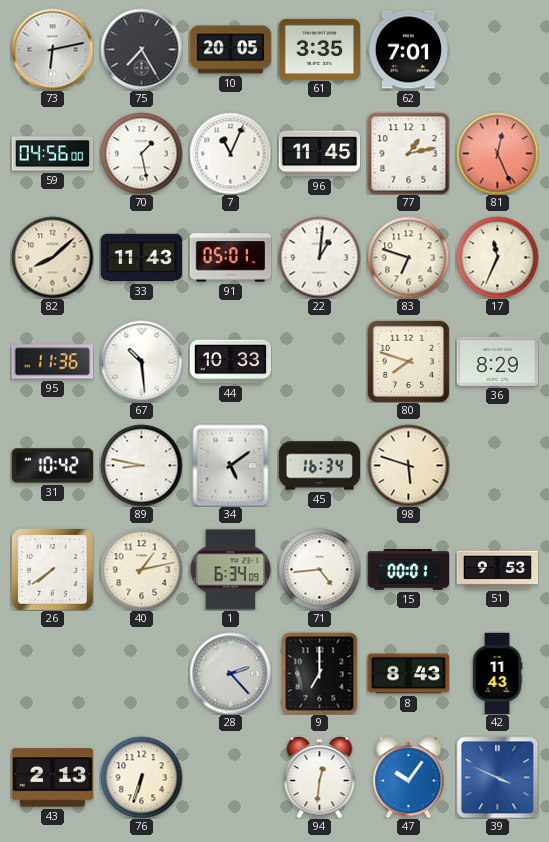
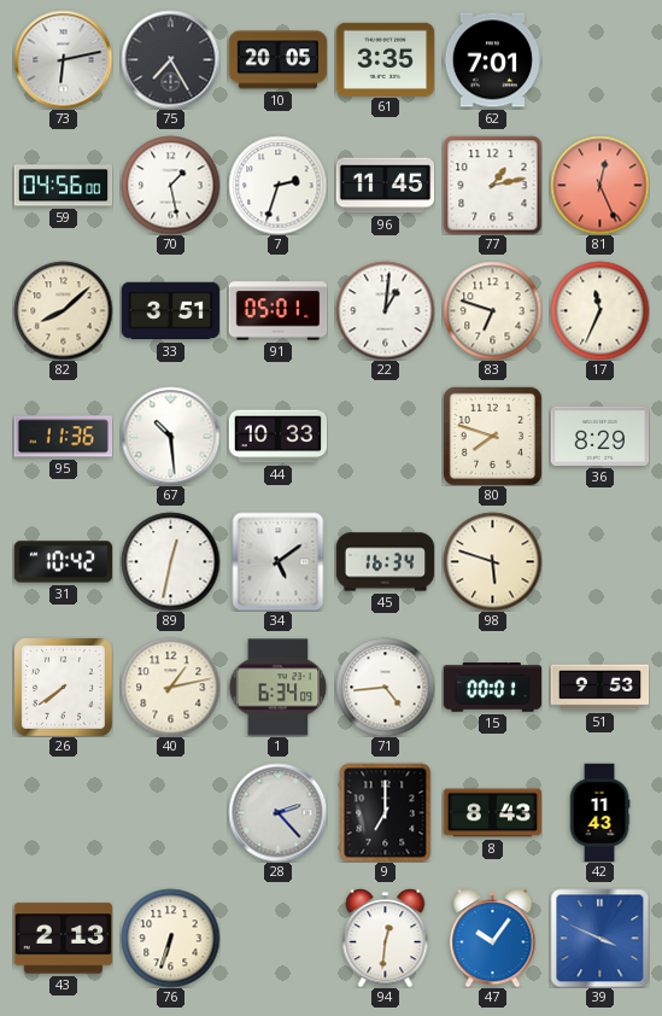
7: 11:04 -> 2:33 (277, 185)
33: 11:43 -> 3:51 (170, 311)
89: 8:47 -> 12:32 (170, 561)
